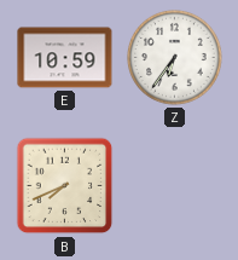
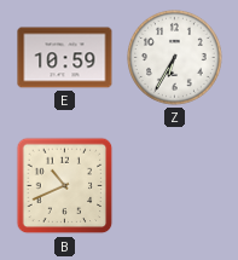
Z: 6:36 -> 6:35 (175, 58)
B: 7:41 -> 10:41 (65, 186)
